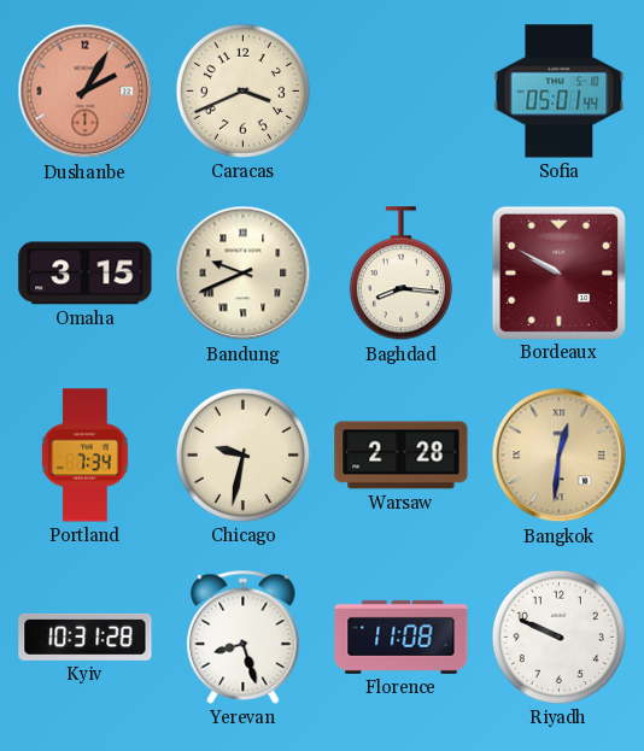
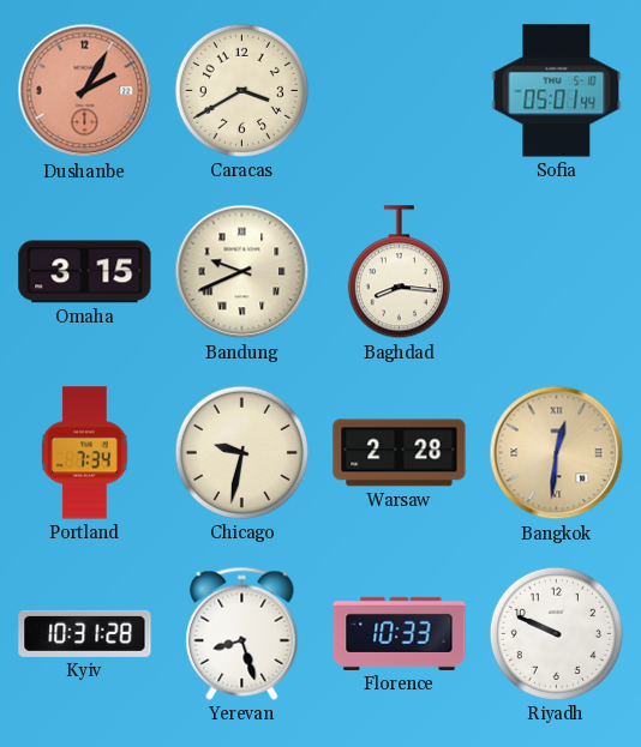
Caracas: 3:41 -> 3:40 (241, 90)
Bordeaux: 9:50 -> none (558, 272)
Florence: 11:08 -> 10:33 (400, 633)
